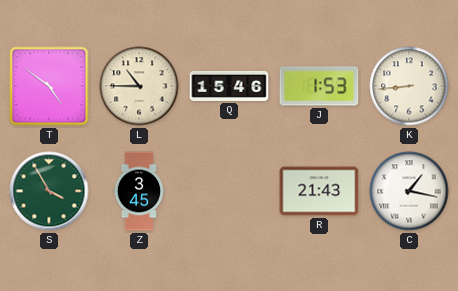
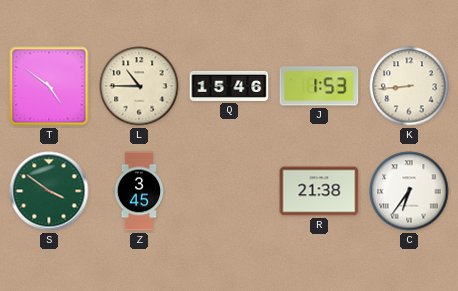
S: 3:55 -> 3:51 (49, 191)
R: 21:43 -> 21:38 (319, 191)
C: 1:17 -> 6:36 (409, 191)
